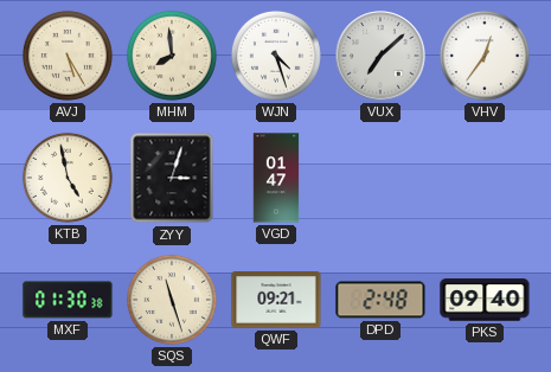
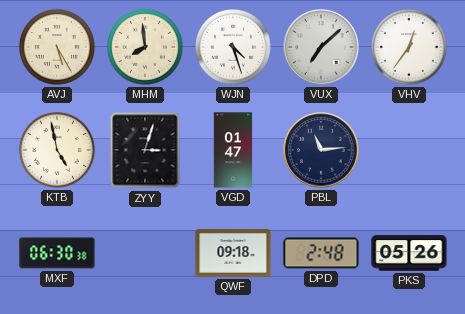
PBL: none -> 11:14 (321, 150)
MXF: 01:30 -> 06:30 (57, 253)
SQS: 11:27 -> none (172, 300)
QWF: 09:21 -> 09:18 (233, 254)
PKS: 09:40 -> 05:26 (409, 253)
